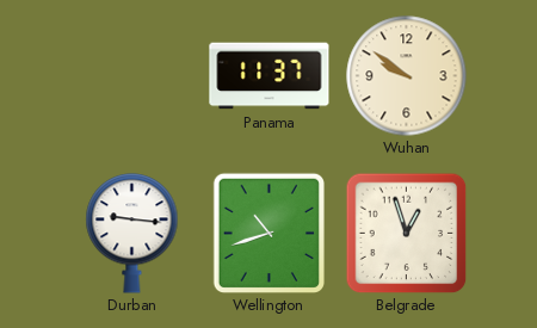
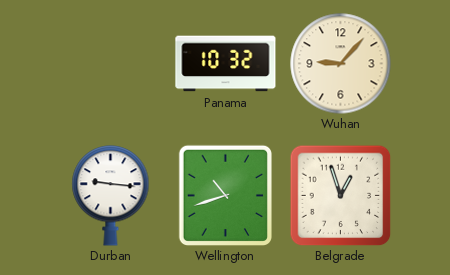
Panama: 11:37 -> 10:32 (226, 64)
Wuhan: 9:51 -> 9:07 (341, 64)
